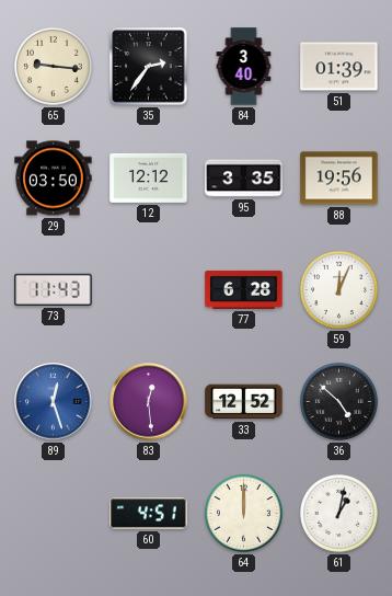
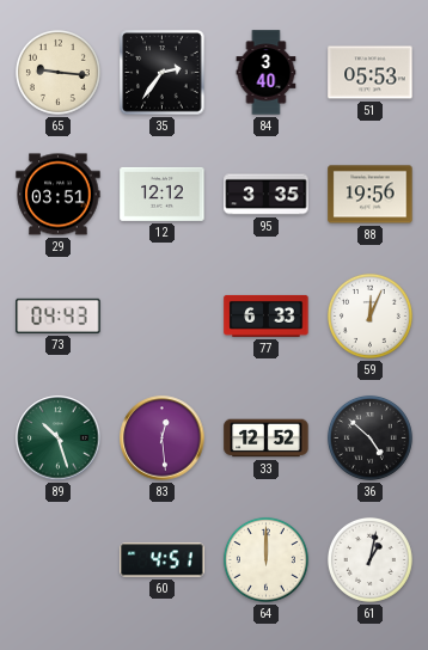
51: 01:39 -> 05:53 (371, 73)
29: 03:50 -> 03:51 (59, 195)
73: 11:43 -> 04:43 (59, 315)
77: 6:28 -> 6:33 (267, 315)
89: 12:27 -> 10:27 (59, 439)
89 dial: blue -> green (59, 439)
